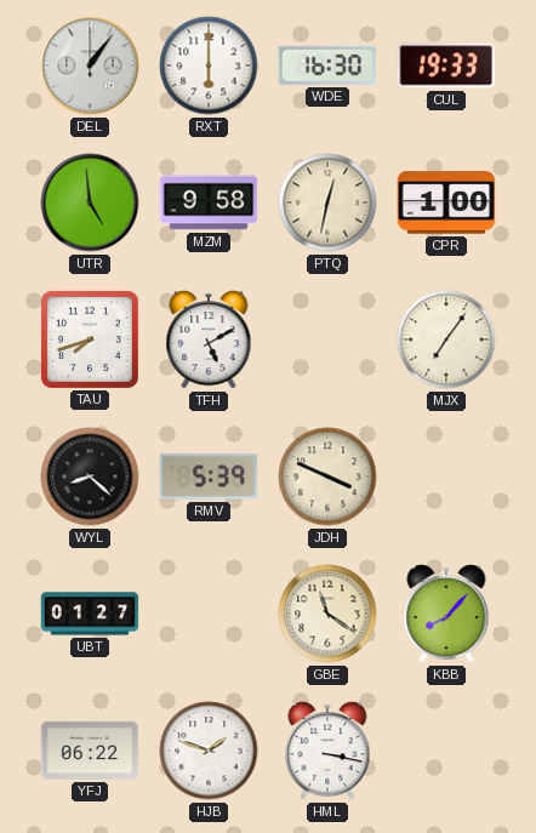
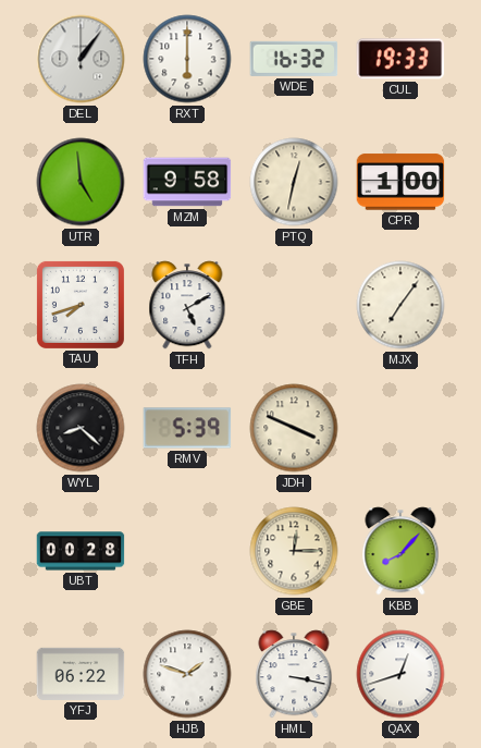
WDE: 16:30 -> 16:32 (294, 59)
UBT: 01:27 -> 00:28 (81, 551)
GBE: 11:21 -> 12:15 (294, 551)
QAX: none -> 12:42 (400, 674)
